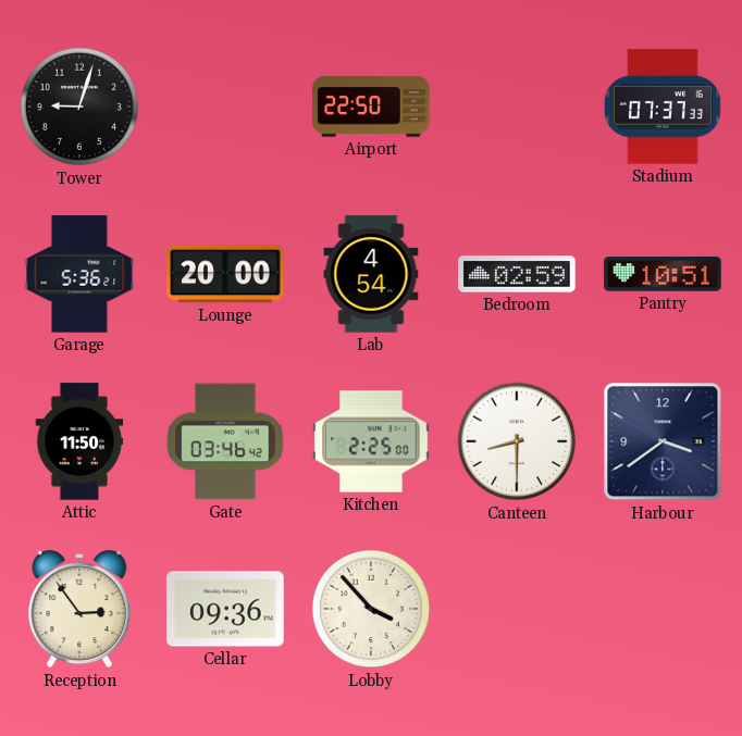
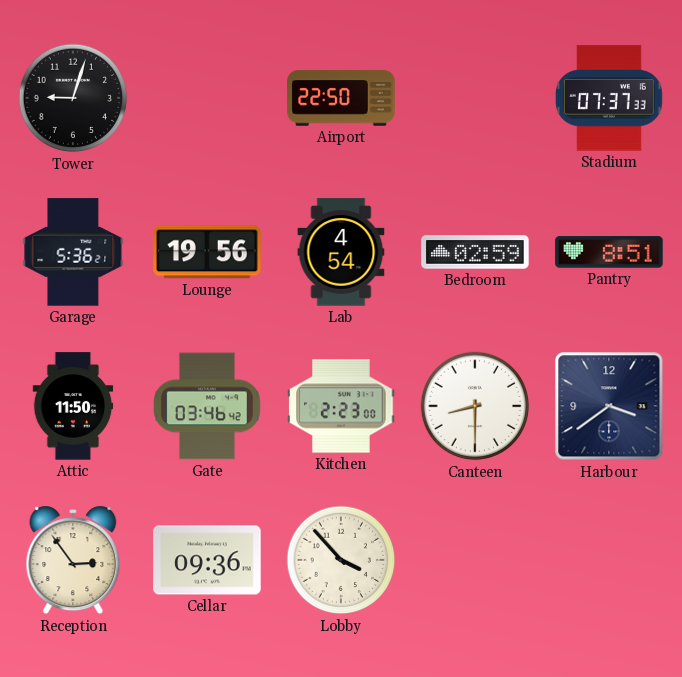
Lounge: 20:00 -> 19:56 (207, 252)
Pantry: 10:51 -> 8:51 (609, 252)
Kitchen: 2:25 -> 2:23 (341, 406)
